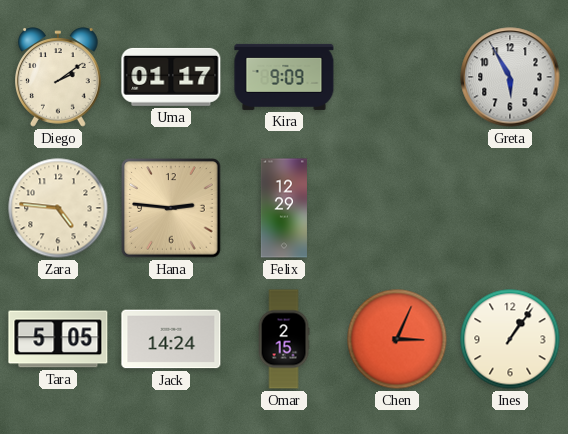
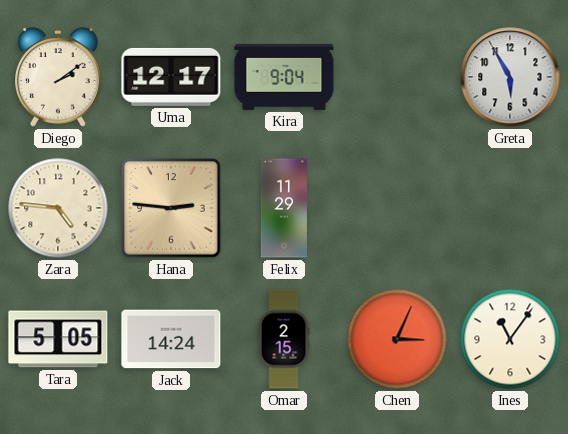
Uma: 01:17 -> 12:17 (171, 77)
Kira: 9:09 -> 9:04 (284, 77)
Felix: 12:29 -> 11:29 (284, 208)
Ines: 1:06 -> 11:06 (510, 339)
